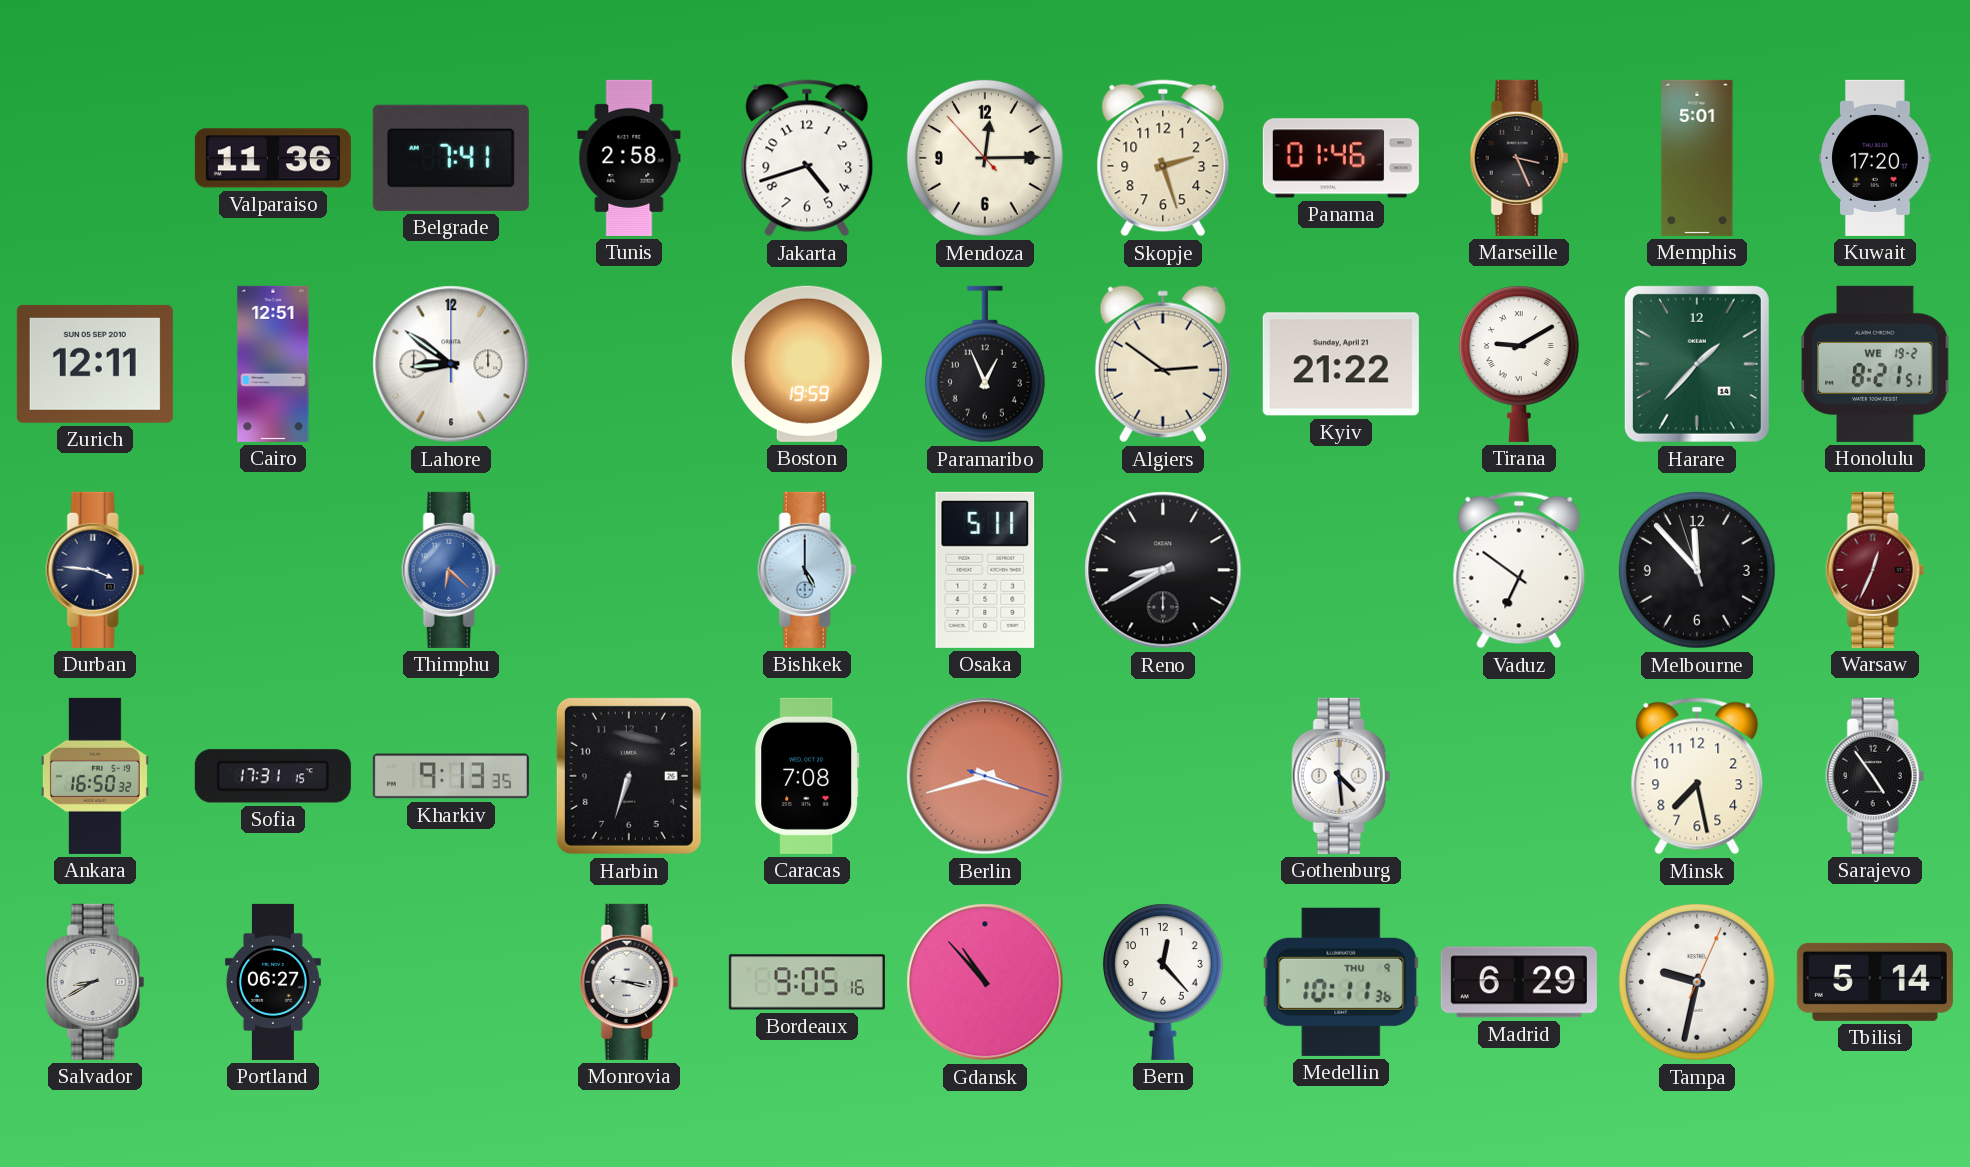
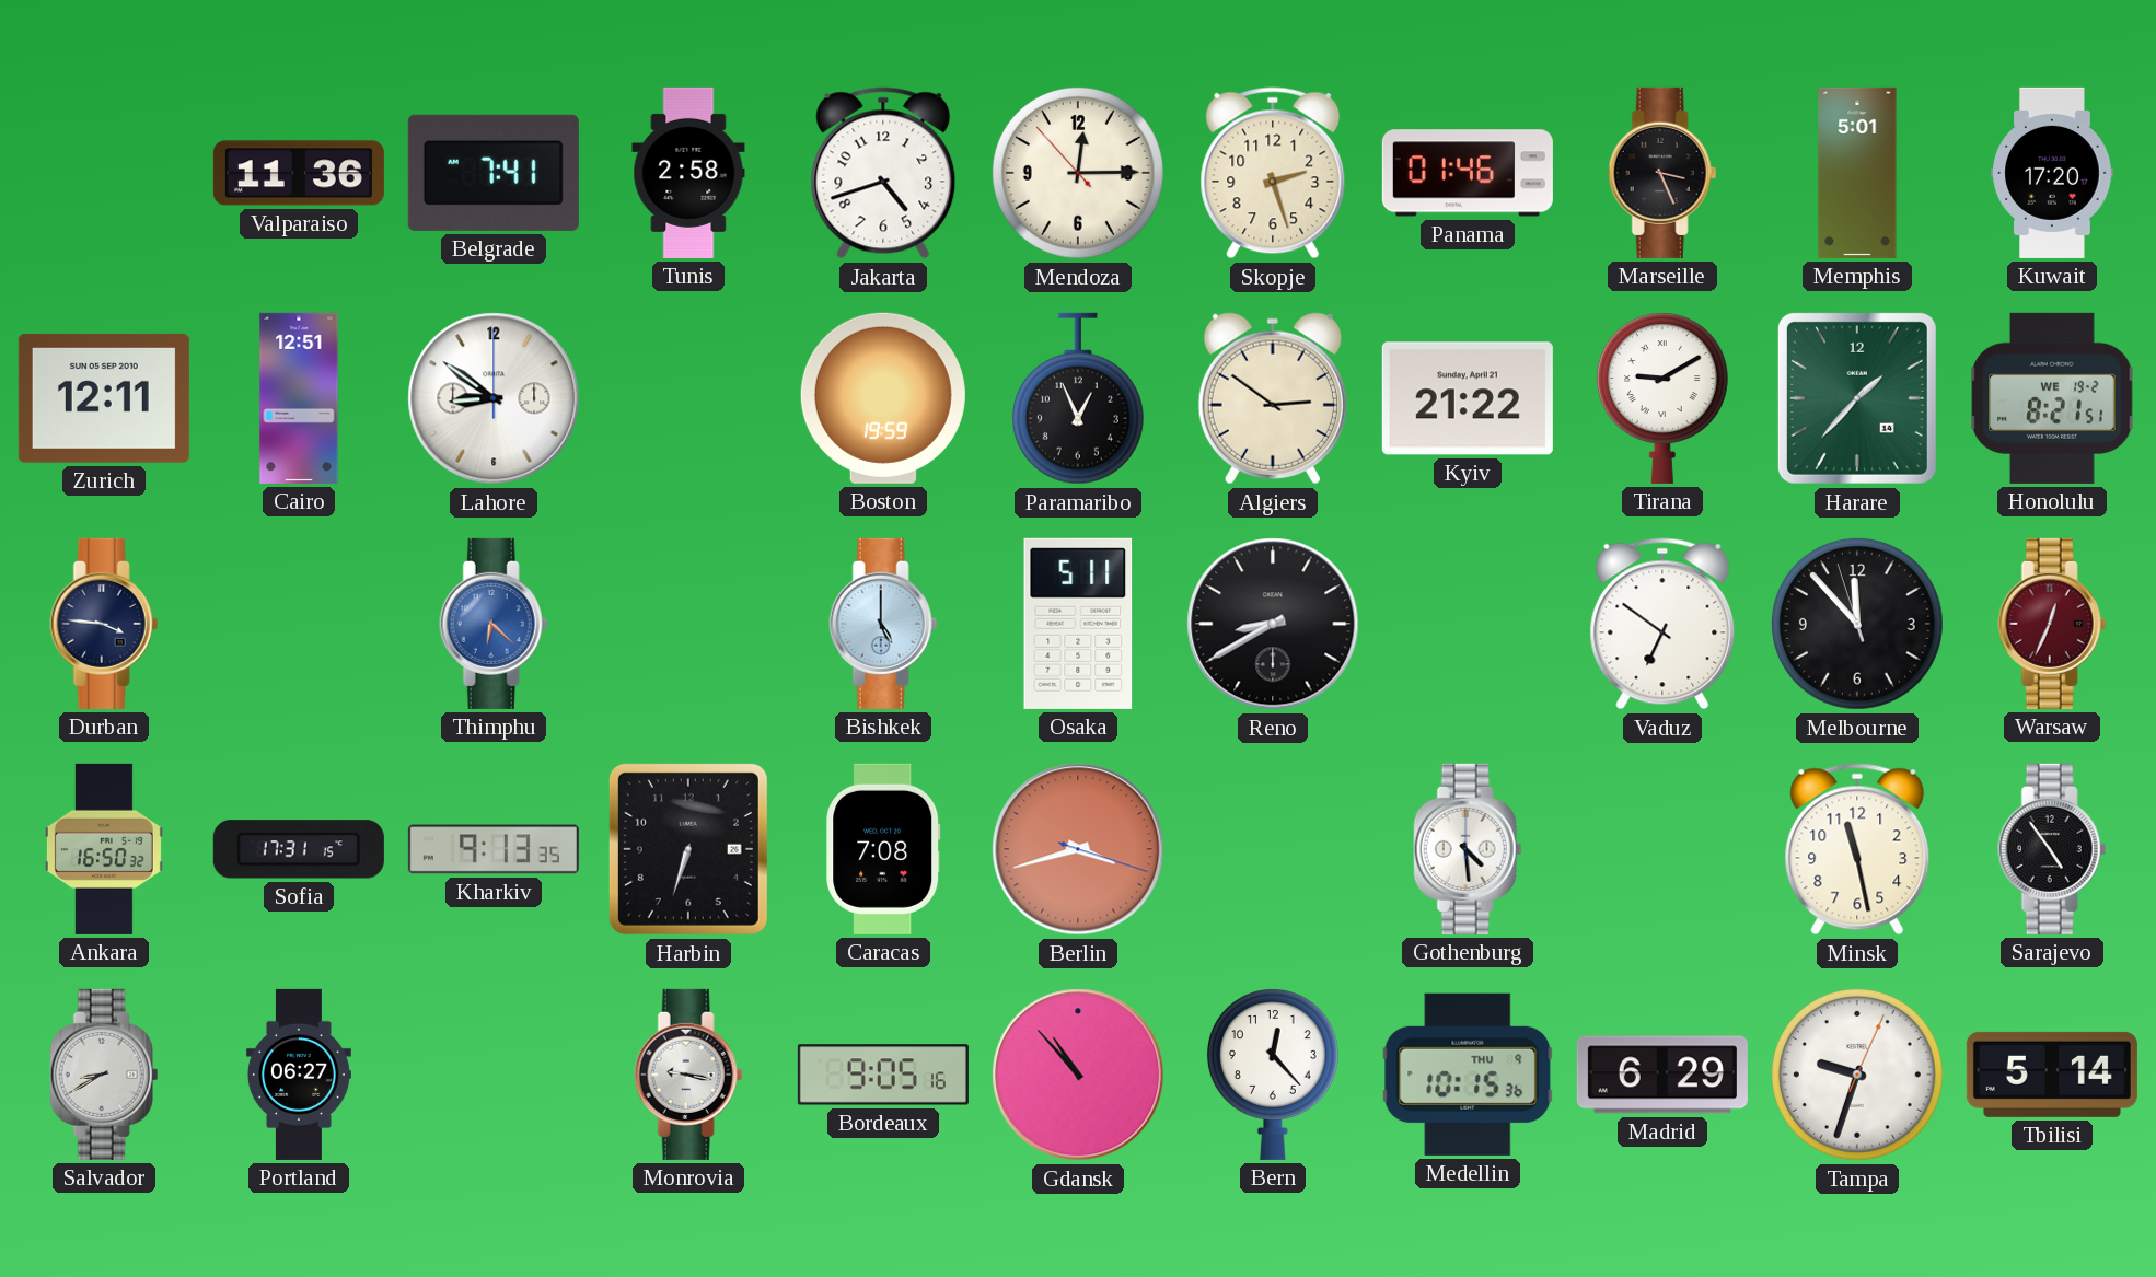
Minsk: 7:28 -> 11:28 (1857, 849)
Medellin: 10:11 -> 10:15 (1468, 1075)
Tampa: 9:32 -> 9:33 (1857, 1075)
